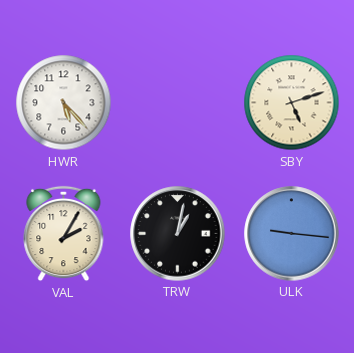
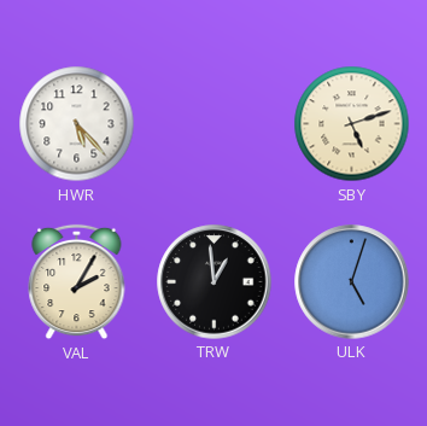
TRW: 1:02 -> 12:59 (215, 282)
ULK: 9:16 -> 5:03 (352, 282)
